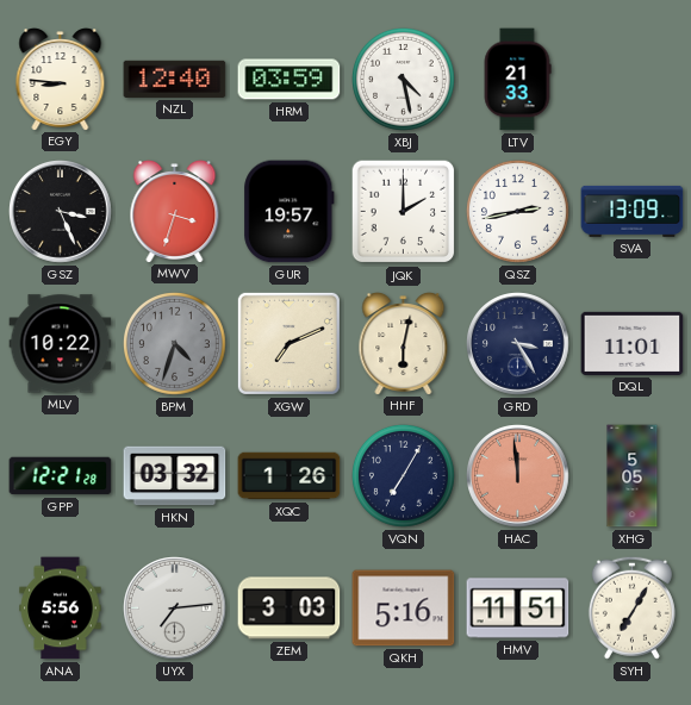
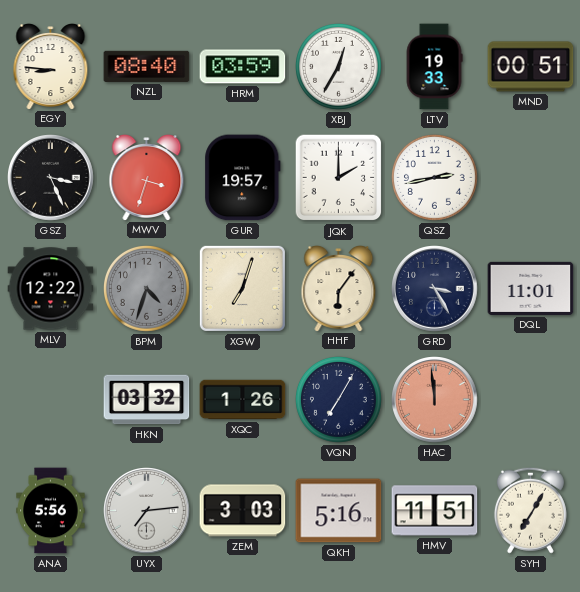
NZL: 12:40 -> 08:40 (147, 66)
XBJ: 4:28 -> 12:35 (339, 67)
LTV: 21:33 -> 19:33 (434, 67)
MND: none -> 00:51 (531, 67)
SVA: 13:09 -> none (633, 211)
MLV: 10:22 -> 12:22 (51, 289)
XGW: 7:11 -> 7:03 (242, 288)
HHF: 6:02 -> 6:06 (339, 289)
GPP: 12:21 -> none (61, 476)
XHG: 5:05 -> none (633, 476)
